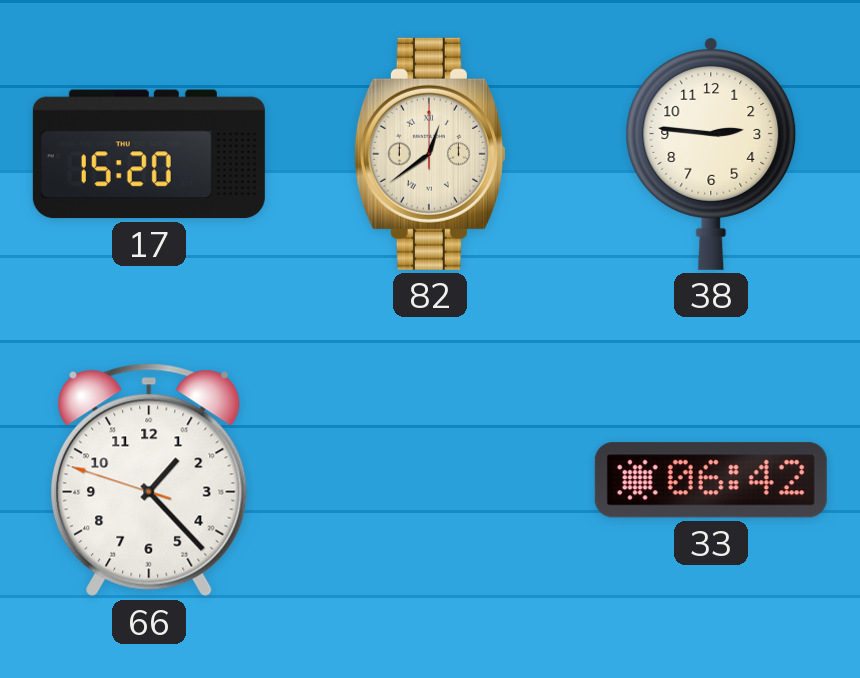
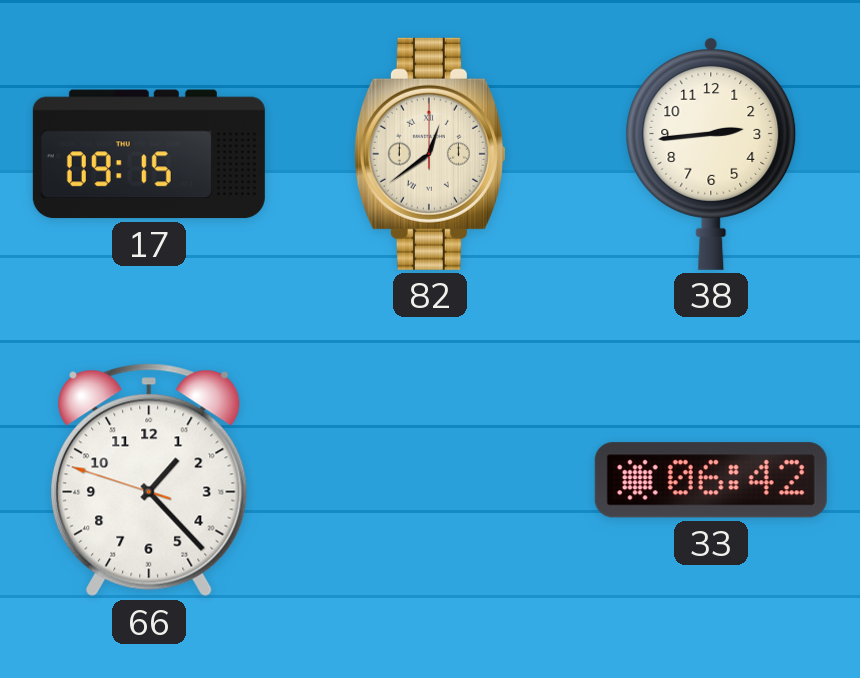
17: 15:20 -> 09:15 (149, 154)
38: 2:46 -> 2:44 (711, 154)
